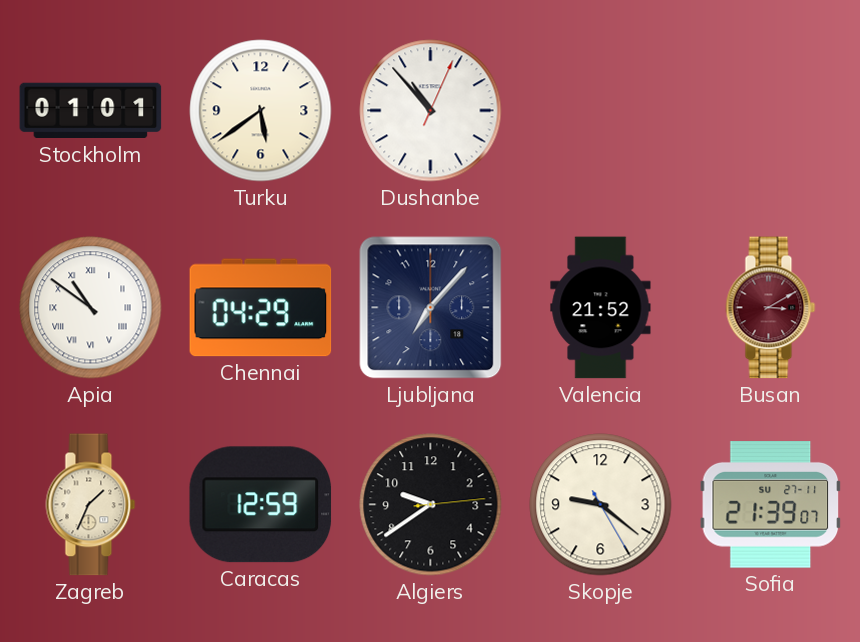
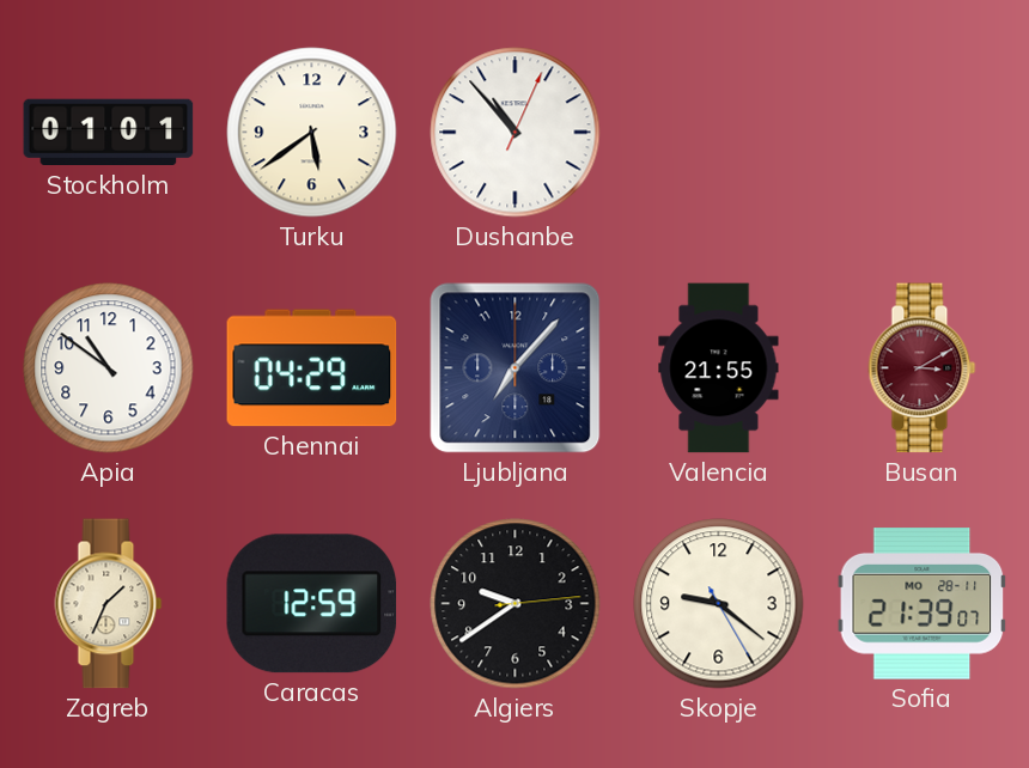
Apia numerals: Roman -> Arabic (109, 368)
Valencia: 21:52 -> 21:55 (719, 368)
Sofia date: SU 27-11 -> MO 28-11 (923, 604)
